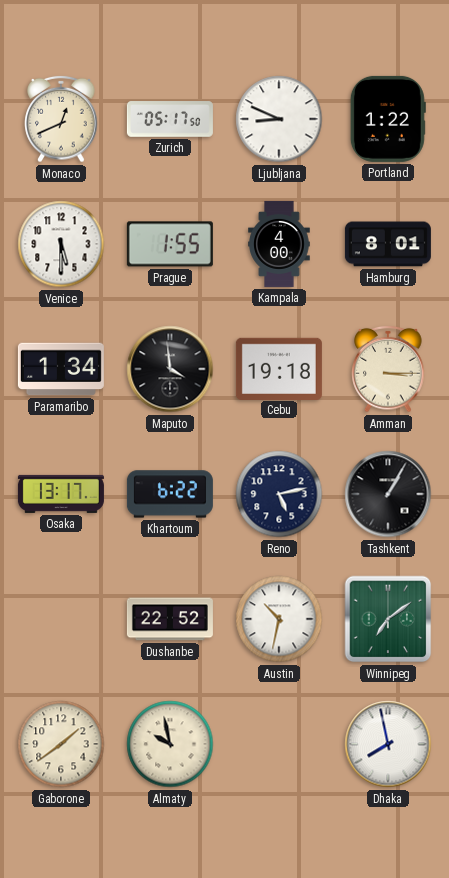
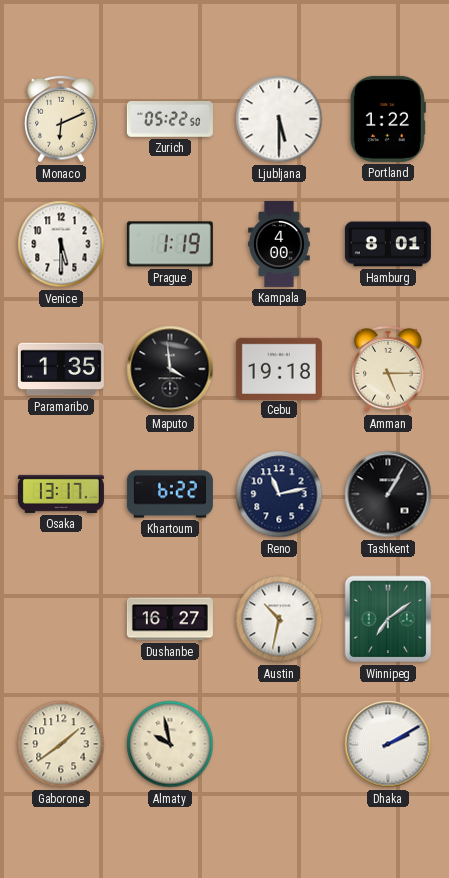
Monaco: 12:41 -> 6:11 (61, 119)
Zurich: 05:17 -> 05:22 (170, 119)
Ljubljana: 8:49 -> 5:30 (279, 119)
Prague: 1:55 -> 1:19 (170, 244)
Paramaribo: 1:34 -> 1:35 (61, 369)
Amman: 3:15 -> 5:15 (388, 369)
Reno: 5:13 -> 11:13 (279, 494)
Dushanbe: 22:52 -> 16:27 (170, 619)
Dhaka: 7:58 -> 2:10 (388, 744)
